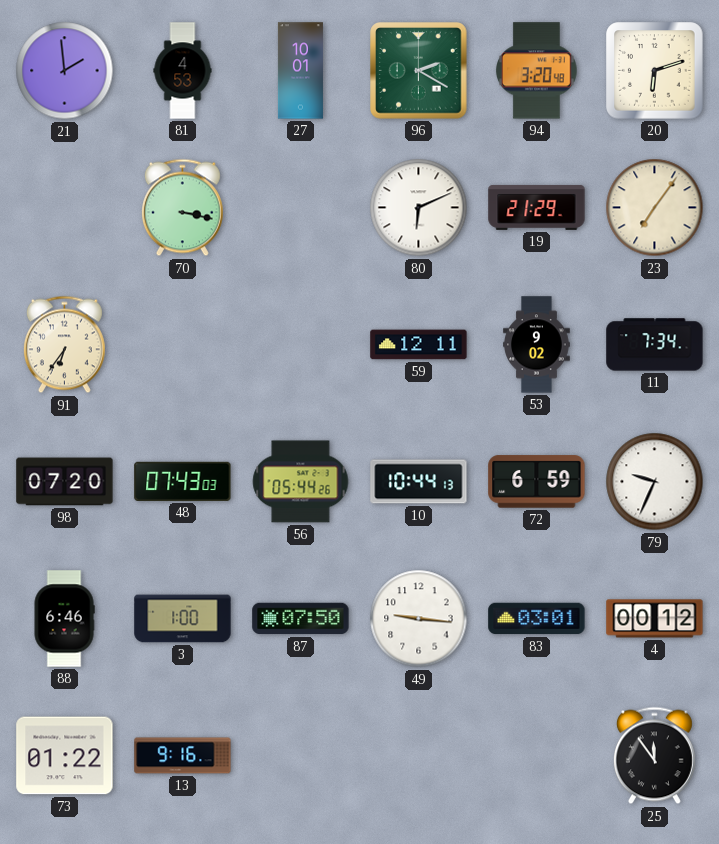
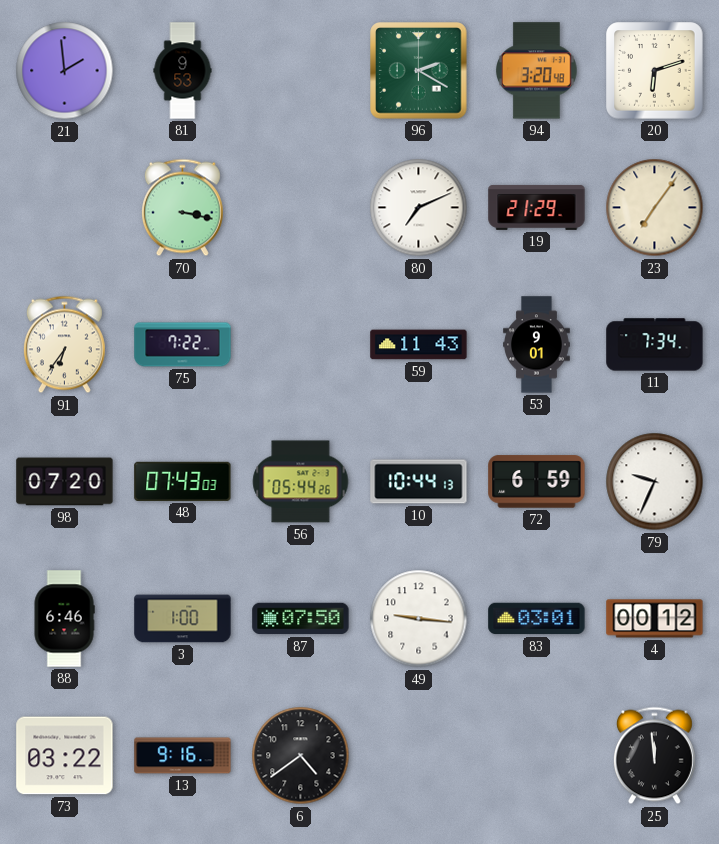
81: 4:53 -> 9:53 (183, 71)
27: 10:01 -> none (300, 71)
80: 6:11 -> 7:11 (419, 208)
75: none -> 7:22 (183, 345)
59: 12:11 -> 11:43 (419, 345)
53: 9:02 -> 9:01 (537, 345)
73: 01:22 -> 03:22 (65, 756)
6: none -> 4:39 (301, 756)
25: 11:54 -> 11:59 (654, 756)
